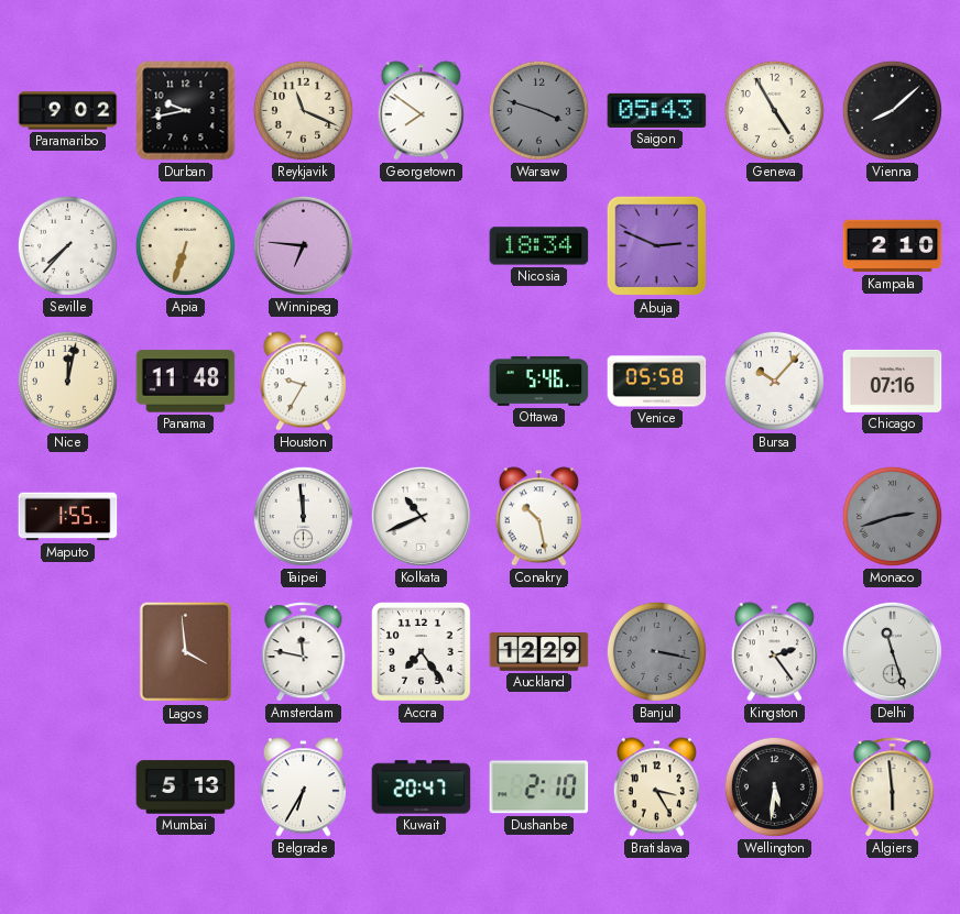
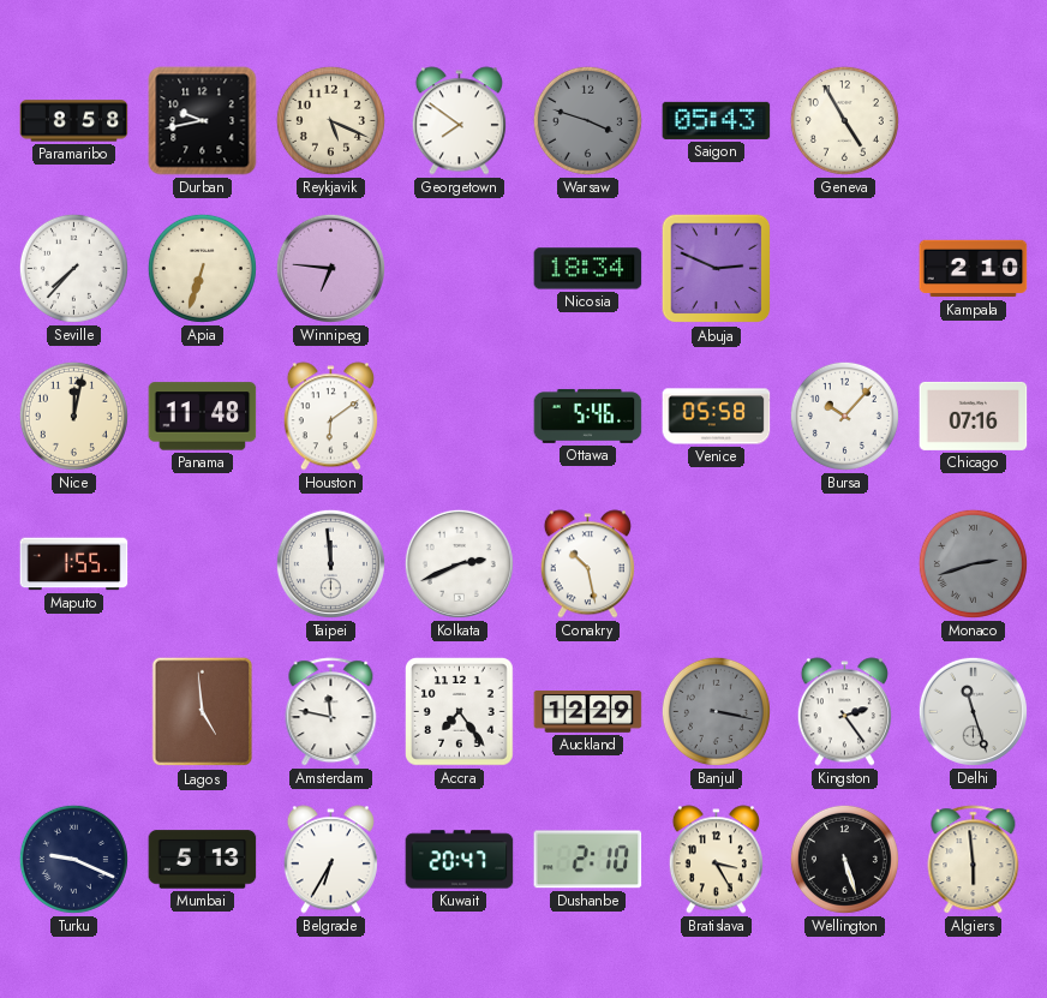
Paramaribo: 9:02 -> 8:58 (74, 121)
Reykjavik: 11:19 -> 5:19 (330, 120)
Vienna: 8:08 -> none (892, 110)
Houston: 9:35 -> 6:09 (330, 417)
Kolkata: 10:41 -> 2:41 (459, 563)
Lagos: 3:59 -> 4:59 (203, 712)
Turku: none -> 9:19 (73, 859)
Wellington: 5:31 -> 5:27 (844, 859)
